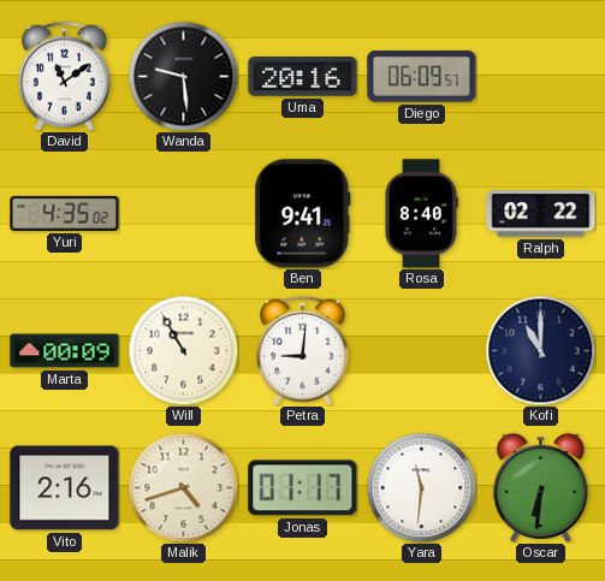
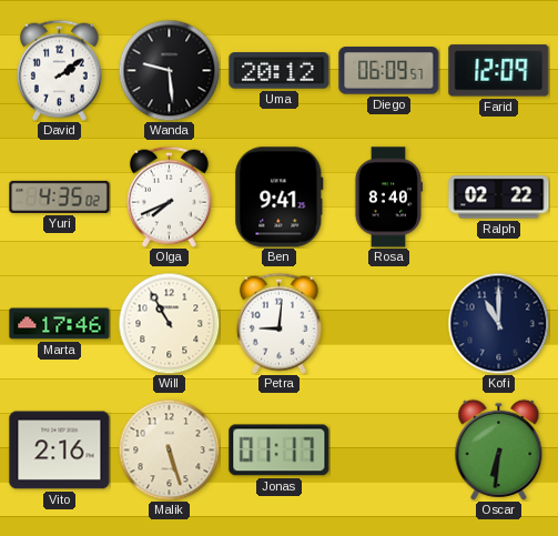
David: 11:09 -> 2:09 (59, 70)
Uma: 20:16 -> 20:12 (280, 71)
Farid: none -> 12:09 (499, 71)
Olga: none -> 7:41 (169, 196)
Marta: 00:09 -> 17:46 (60, 324)
Malik: 4:42 -> 5:27 (169, 449)
Yara: 11:31 -> none (421, 487)
